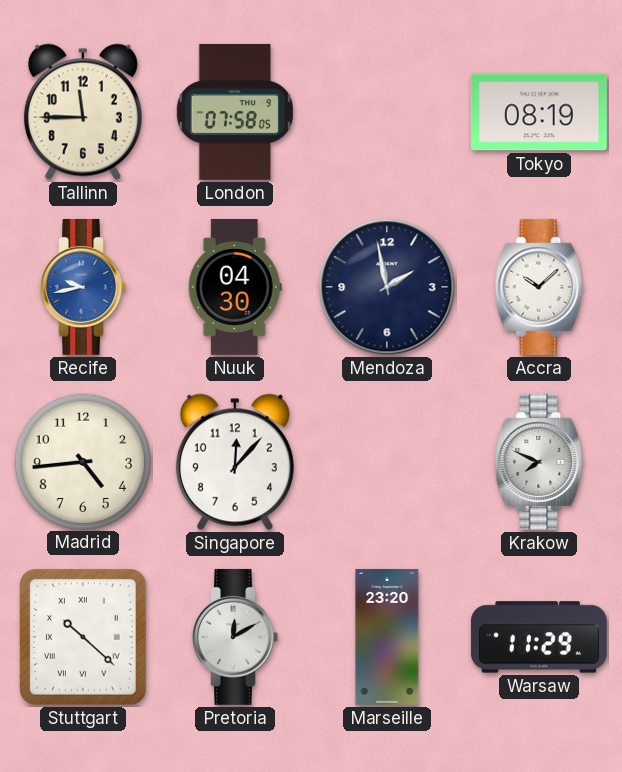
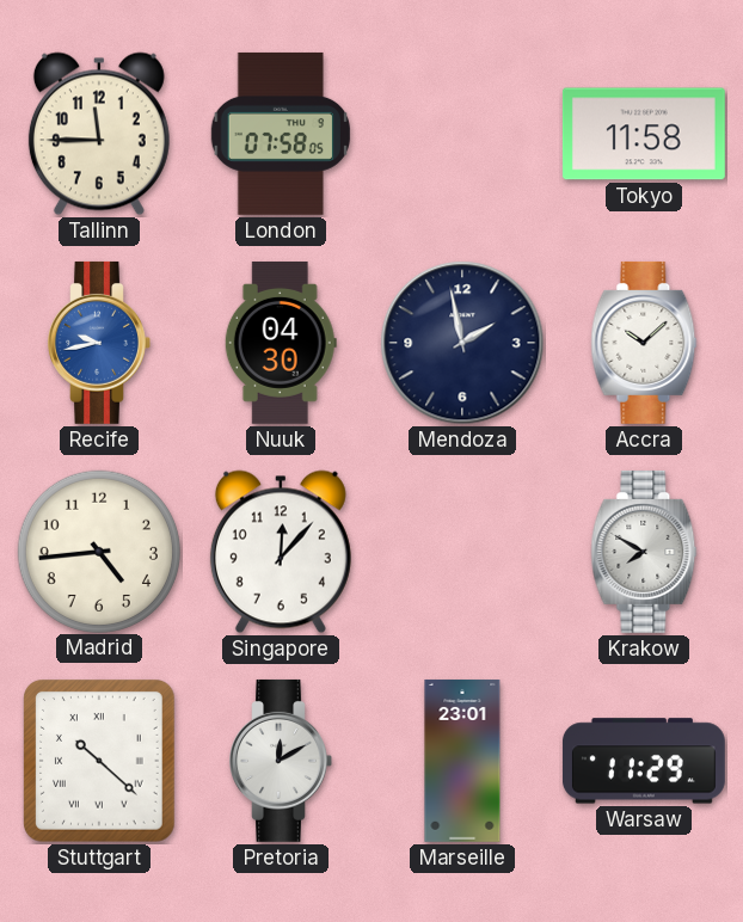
Tokyo: 08:19 -> 11:58 (644, 134)
Krakow: 7:49 -> 7:50 (644, 552)
Marseille: 23:20 -> 23:01 (462, 761)
